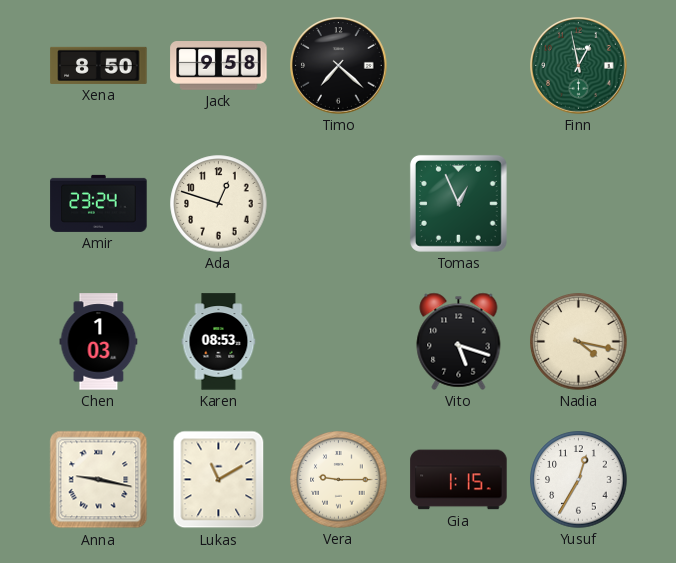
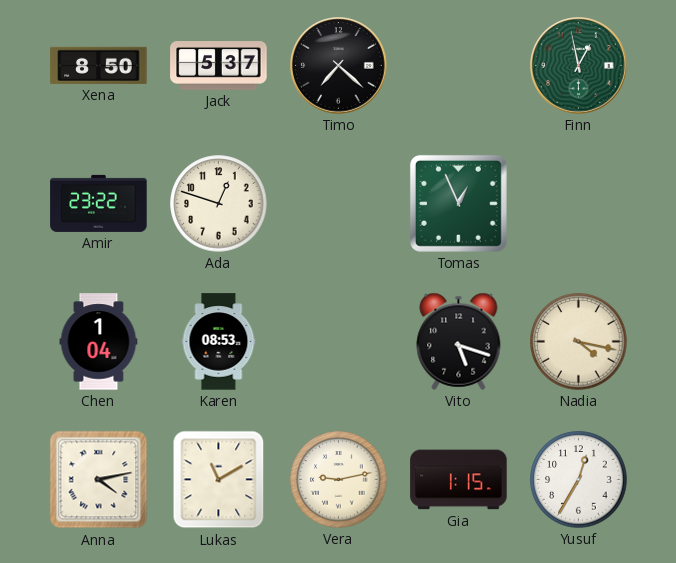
Jack: 9:58 -> 5:37 (219, 66)
Amir: 23:24 -> 23:22 (99, 203)
Chen: 1:03 -> 1:04 (99, 342)
Anna: 9:17 -> 4:13 (99, 480)
Vera: 9:15 -> 9:13 (339, 480)
